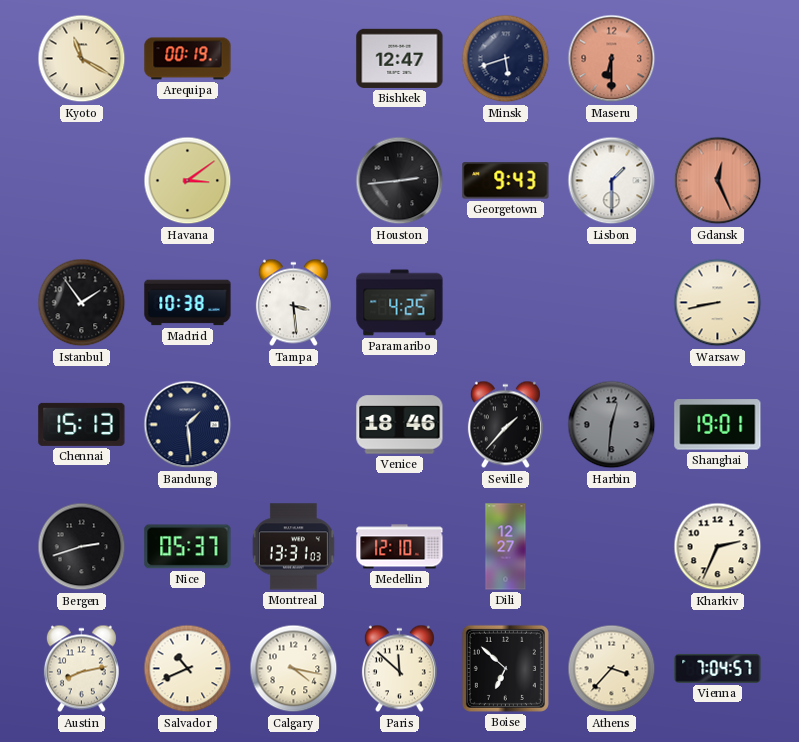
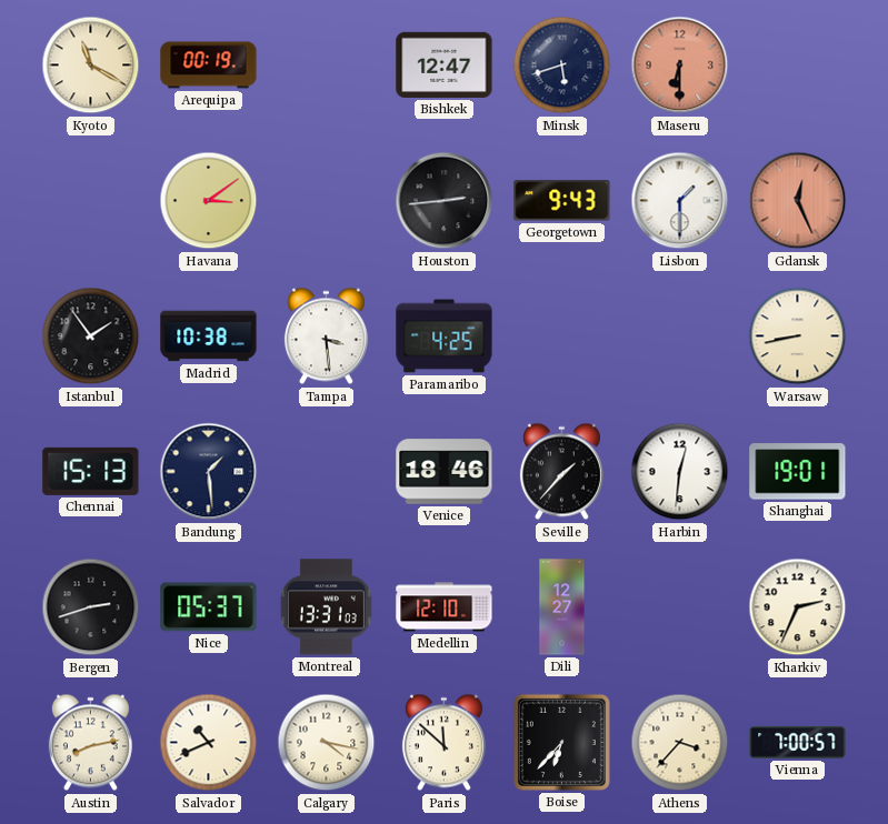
Harbin dial: grey -> white (680, 472)
Boise: 6:52 -> 6:37 (561, 742)
Vienna: 7:04 -> 7:00 (798, 742)
